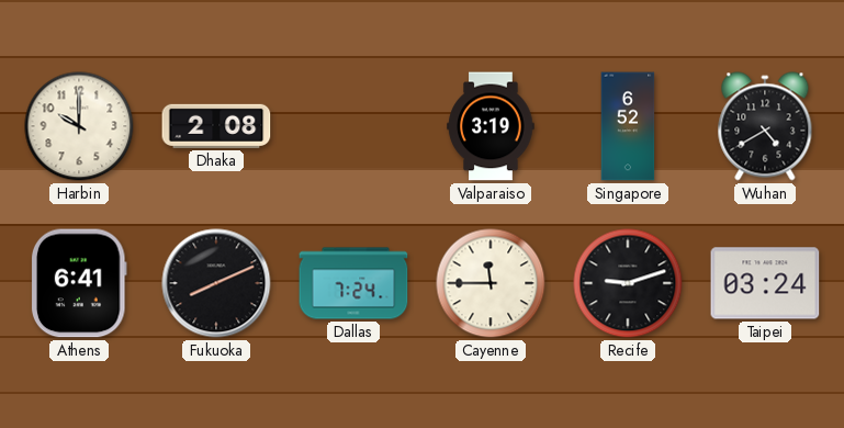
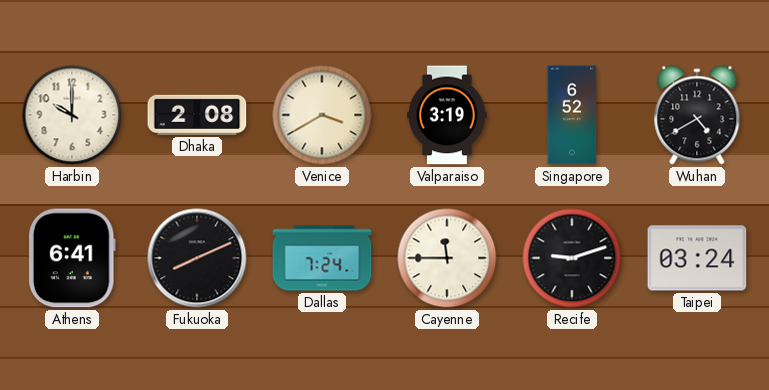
Venice: none -> 3:40 (322, 115)
